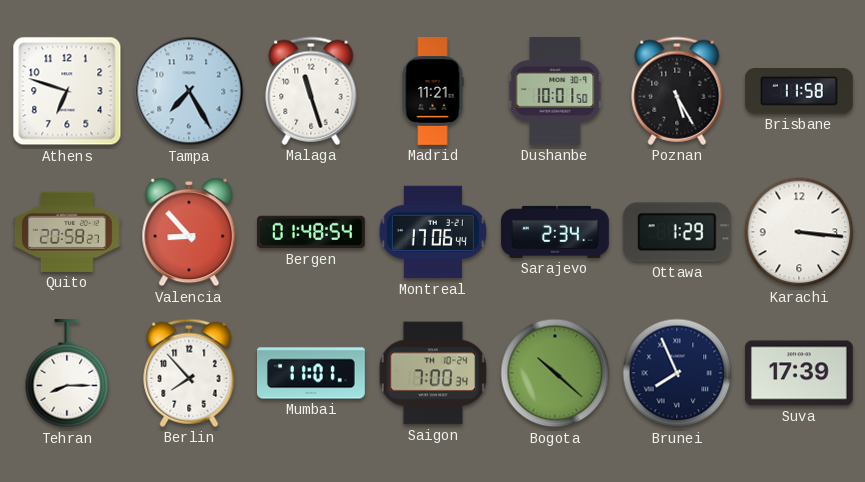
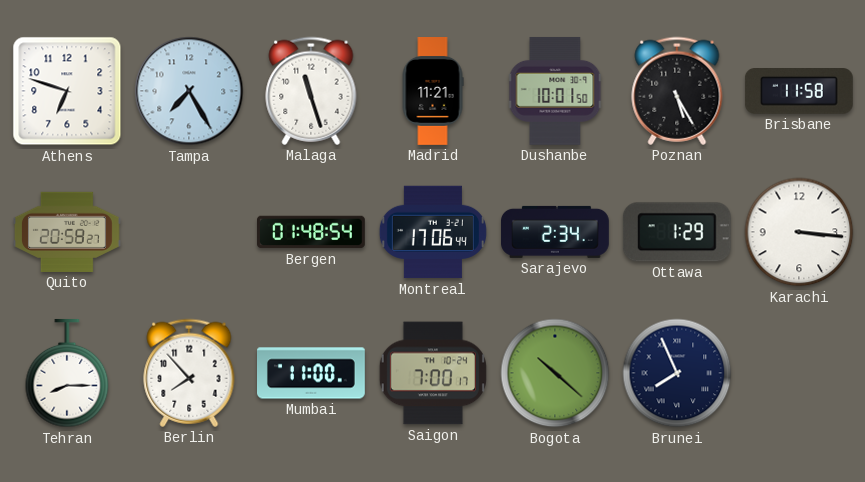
Valencia: 8:53 -> none (189, 232)
Mumbai: 11:01 -> 11:00 (312, 373)
Saigon: 7:00:34 -> 7:00:17 (433, 373)
Suva: 17:39 -> none (799, 373)
